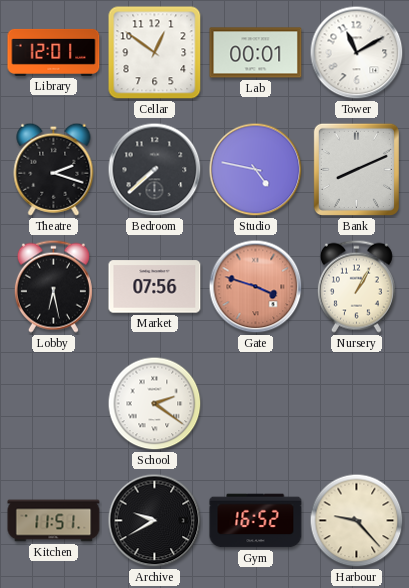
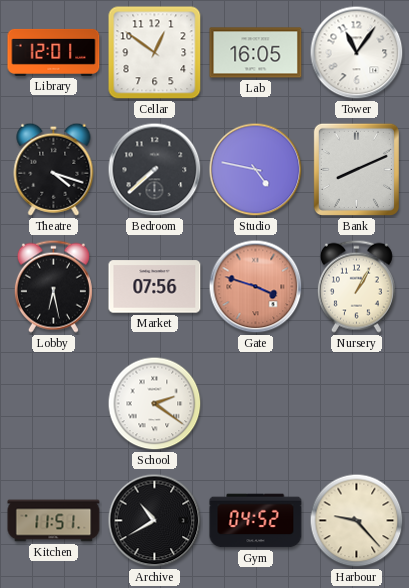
Lab: 00:01 -> 16:05 (256, 53)
Tower: 11:10 -> 11:06 (357, 53)
Theatre: 2:18 -> 4:18 (54, 169)
Archive: 9:40 -> 10:40 (155, 521)
Gym: 16:52 -> 04:52 (256, 521)
